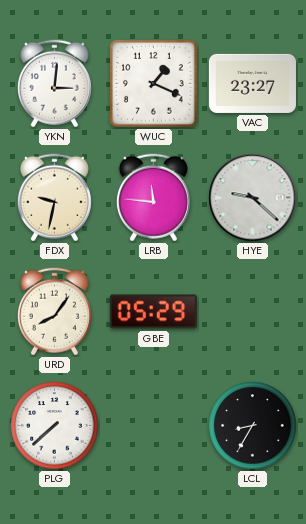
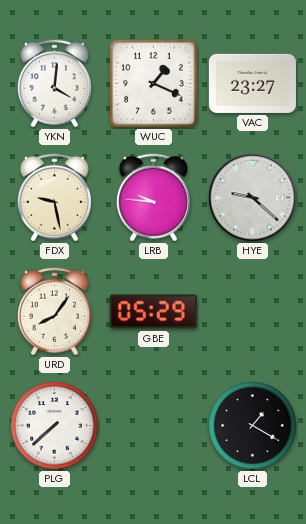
YKN: 3:01 -> 4:01 (54, 84)
FDX: 9:32 -> 9:28 (54, 198)
LRB: 11:46 -> 9:46 (153, 198)
LCL: 8:35 -> 1:20 (253, 426)
